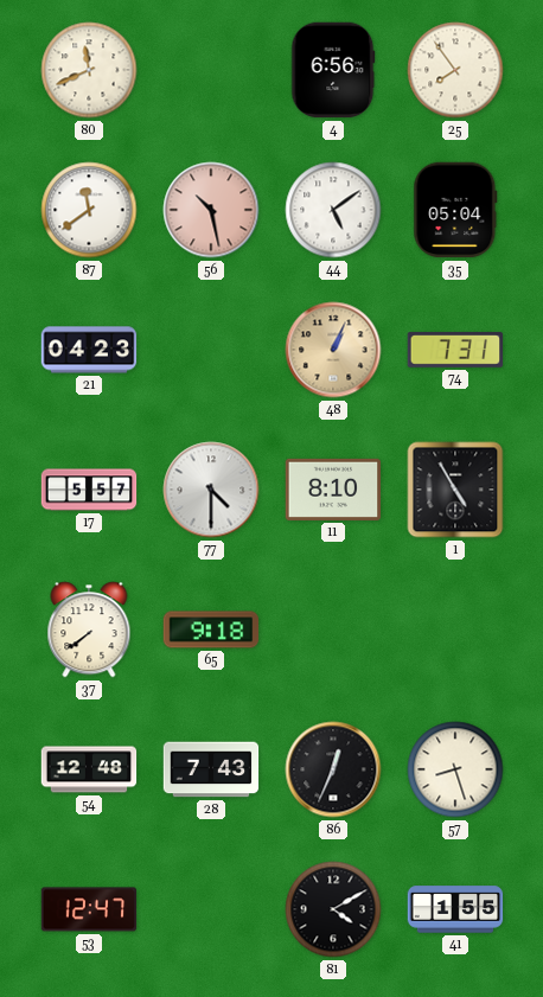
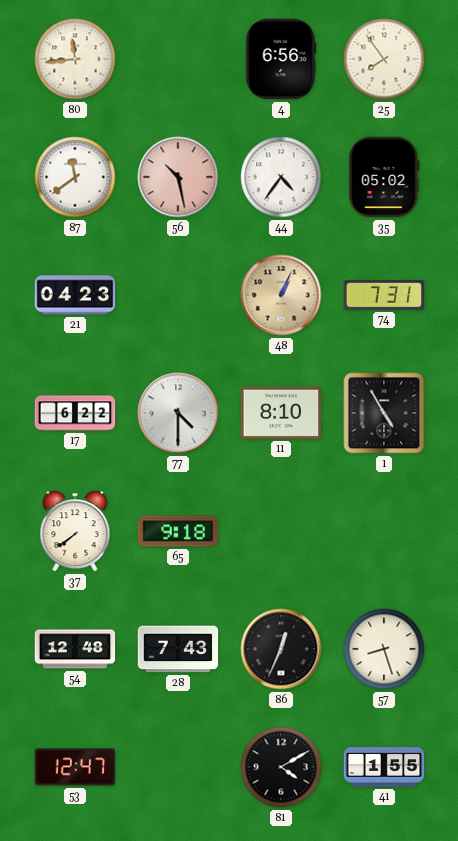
80: 11:41 -> 11:44 (75, 59)
44: 5:09 -> 4:36 (281, 177)
35: 05:04 -> 05:02 (384, 177)
17: 5:57 -> 6:22 (75, 413)
